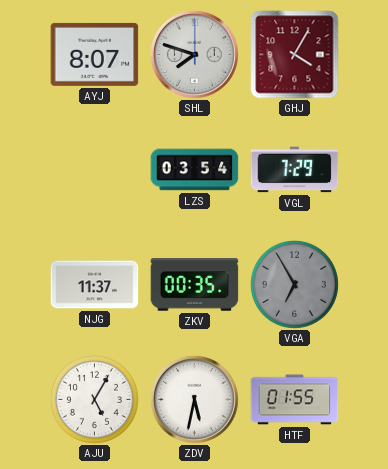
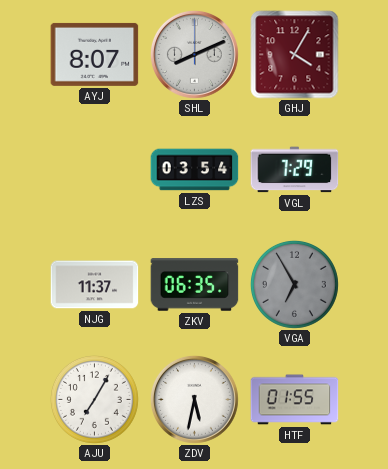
SHL: 7:48 -> 8:11 (194, 54)
ZKV: 00:35 -> 06:35 (195, 285)
AJU: 5:05 -> 7:05 (94, 399)
